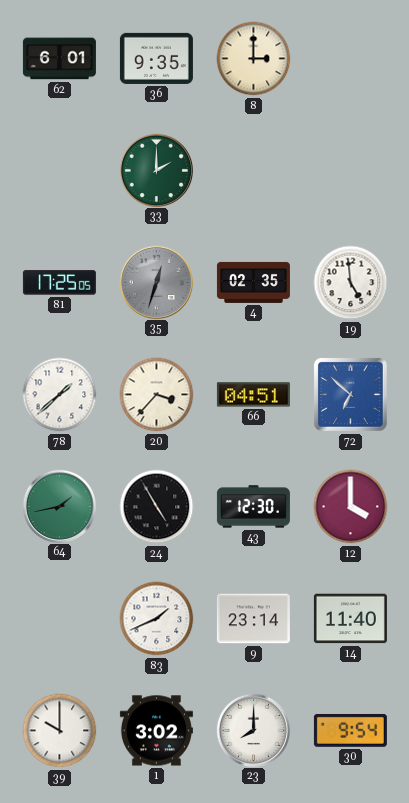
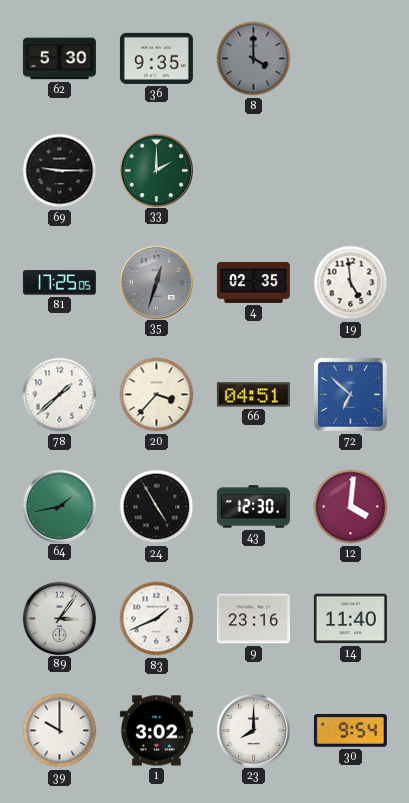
62: 6:01 -> 5:30 (59, 59)
8: 3:00 -> 4:00 (254, 59)
8 dial: cream -> grey (254, 59)
69: none -> 9:15 (60, 171)
12: 4:00 -> 4:01 (351, 507)
89: none -> 3:06 (59, 618)
9: 23:14 -> 23:16 (253, 619)
